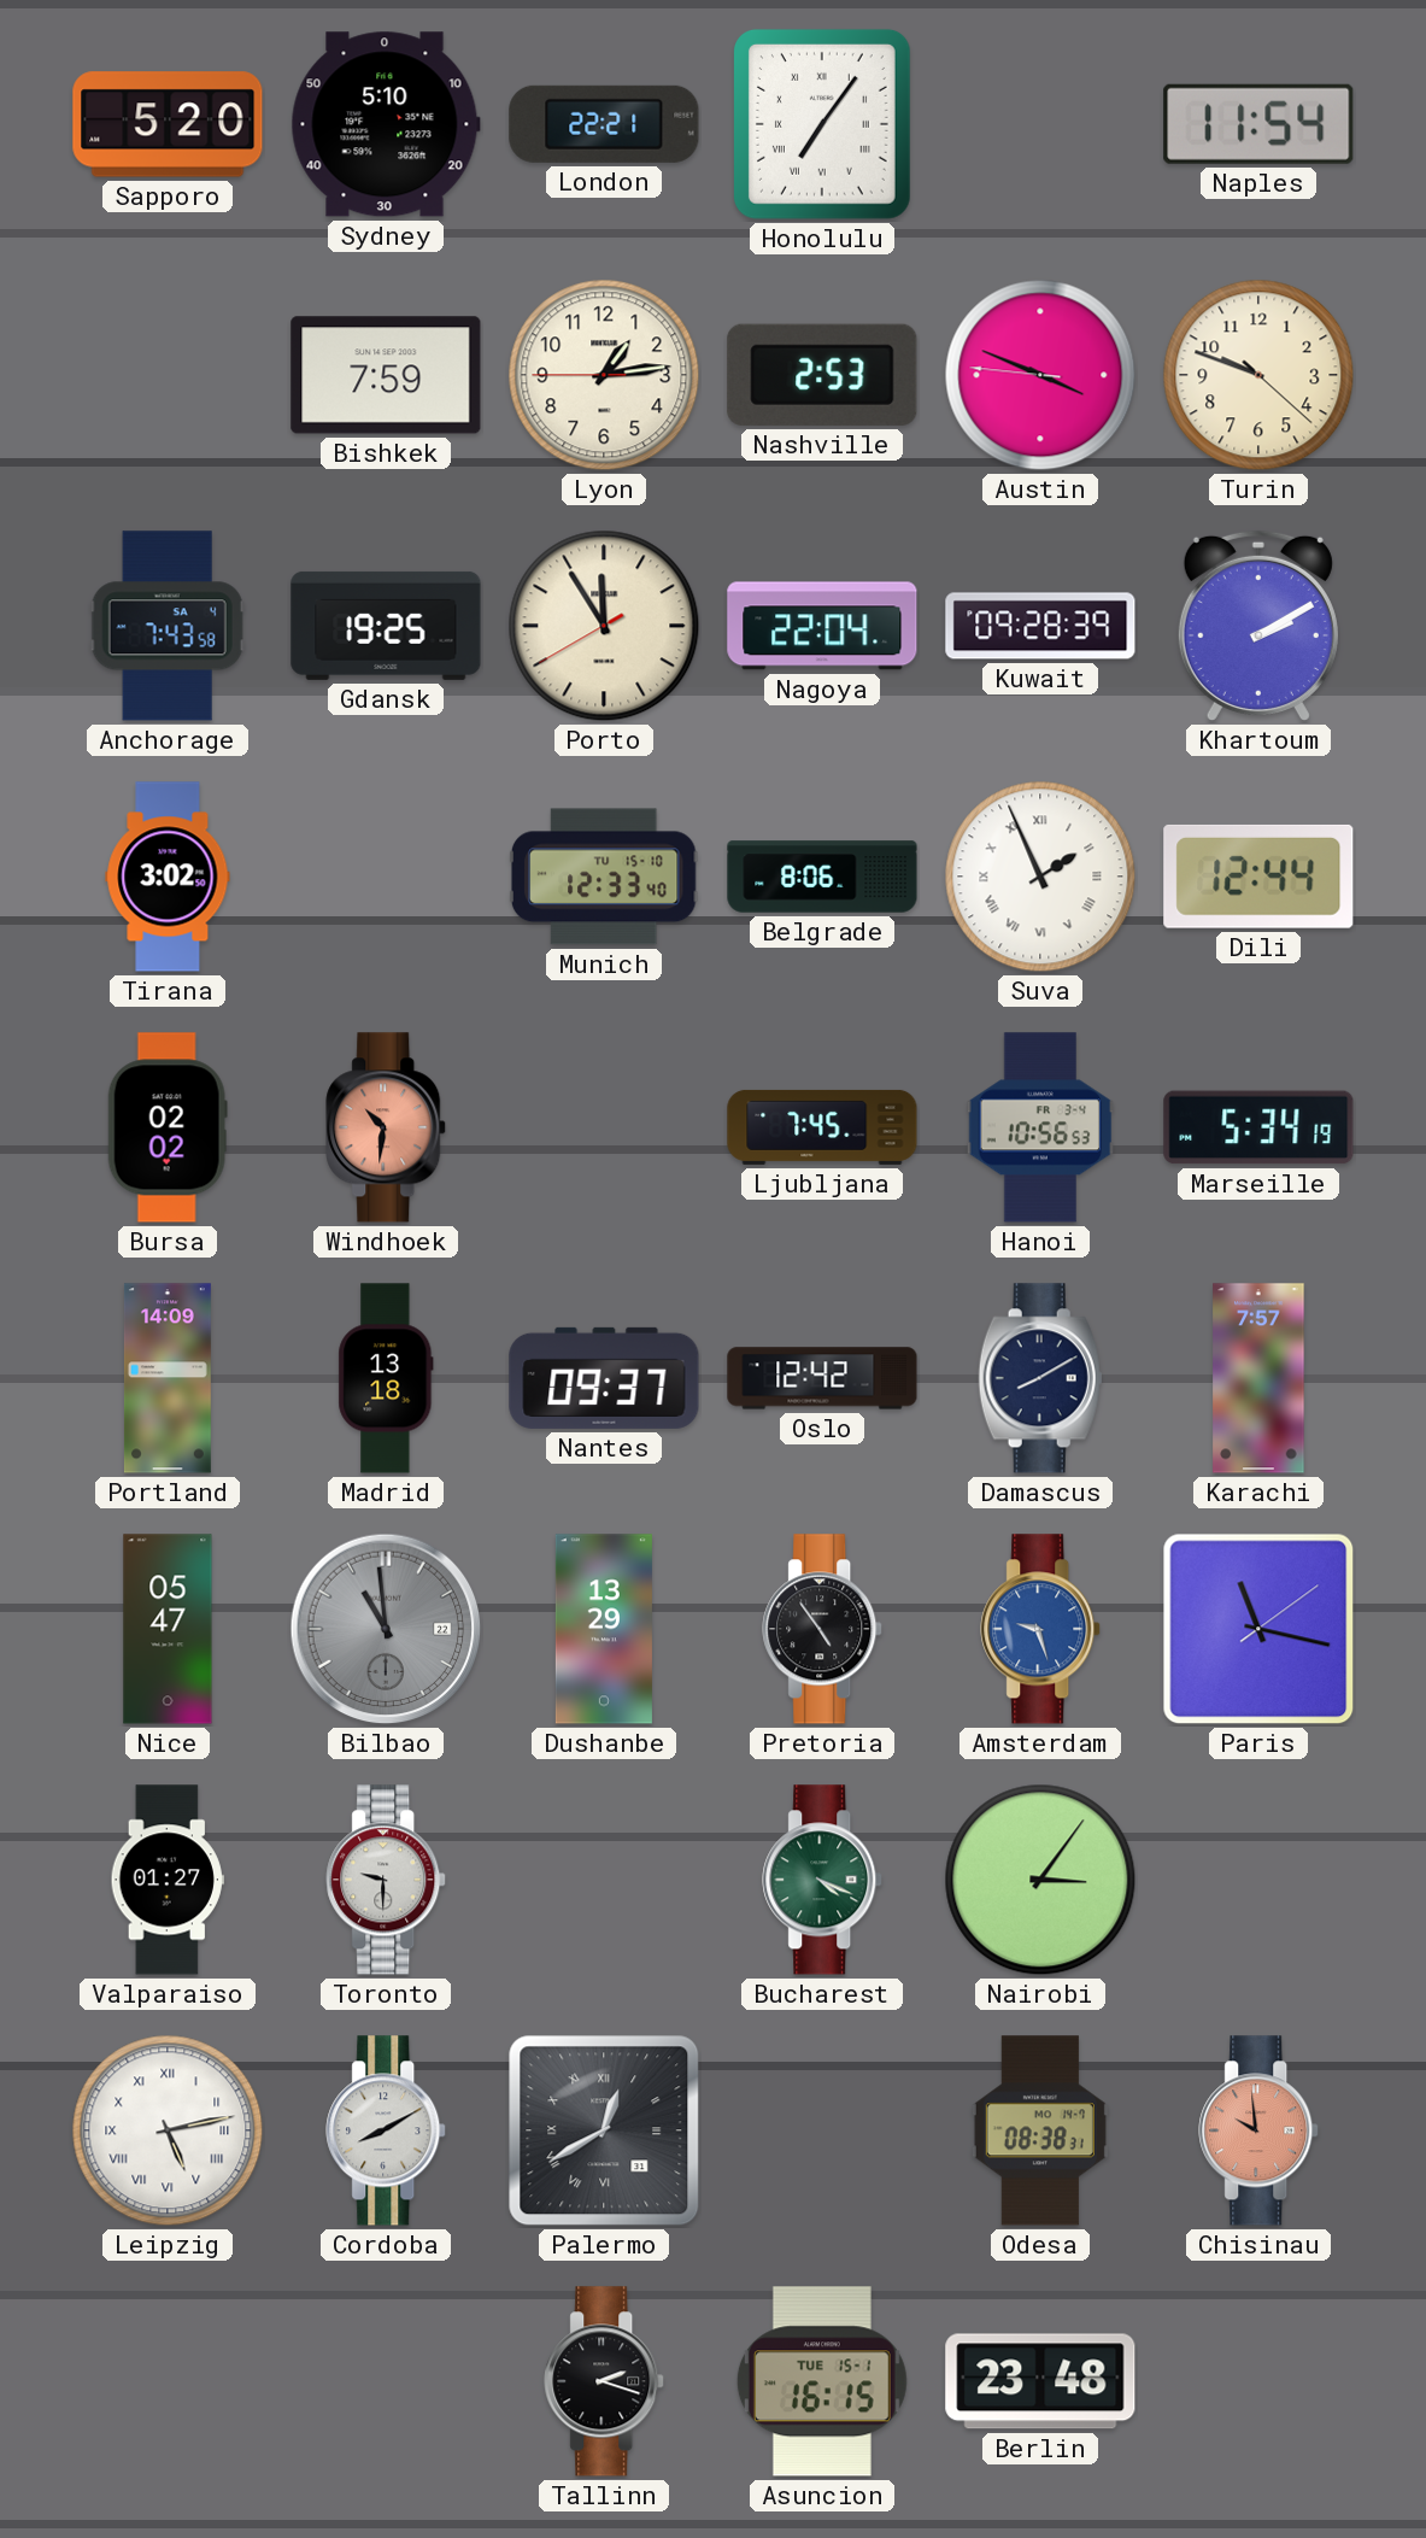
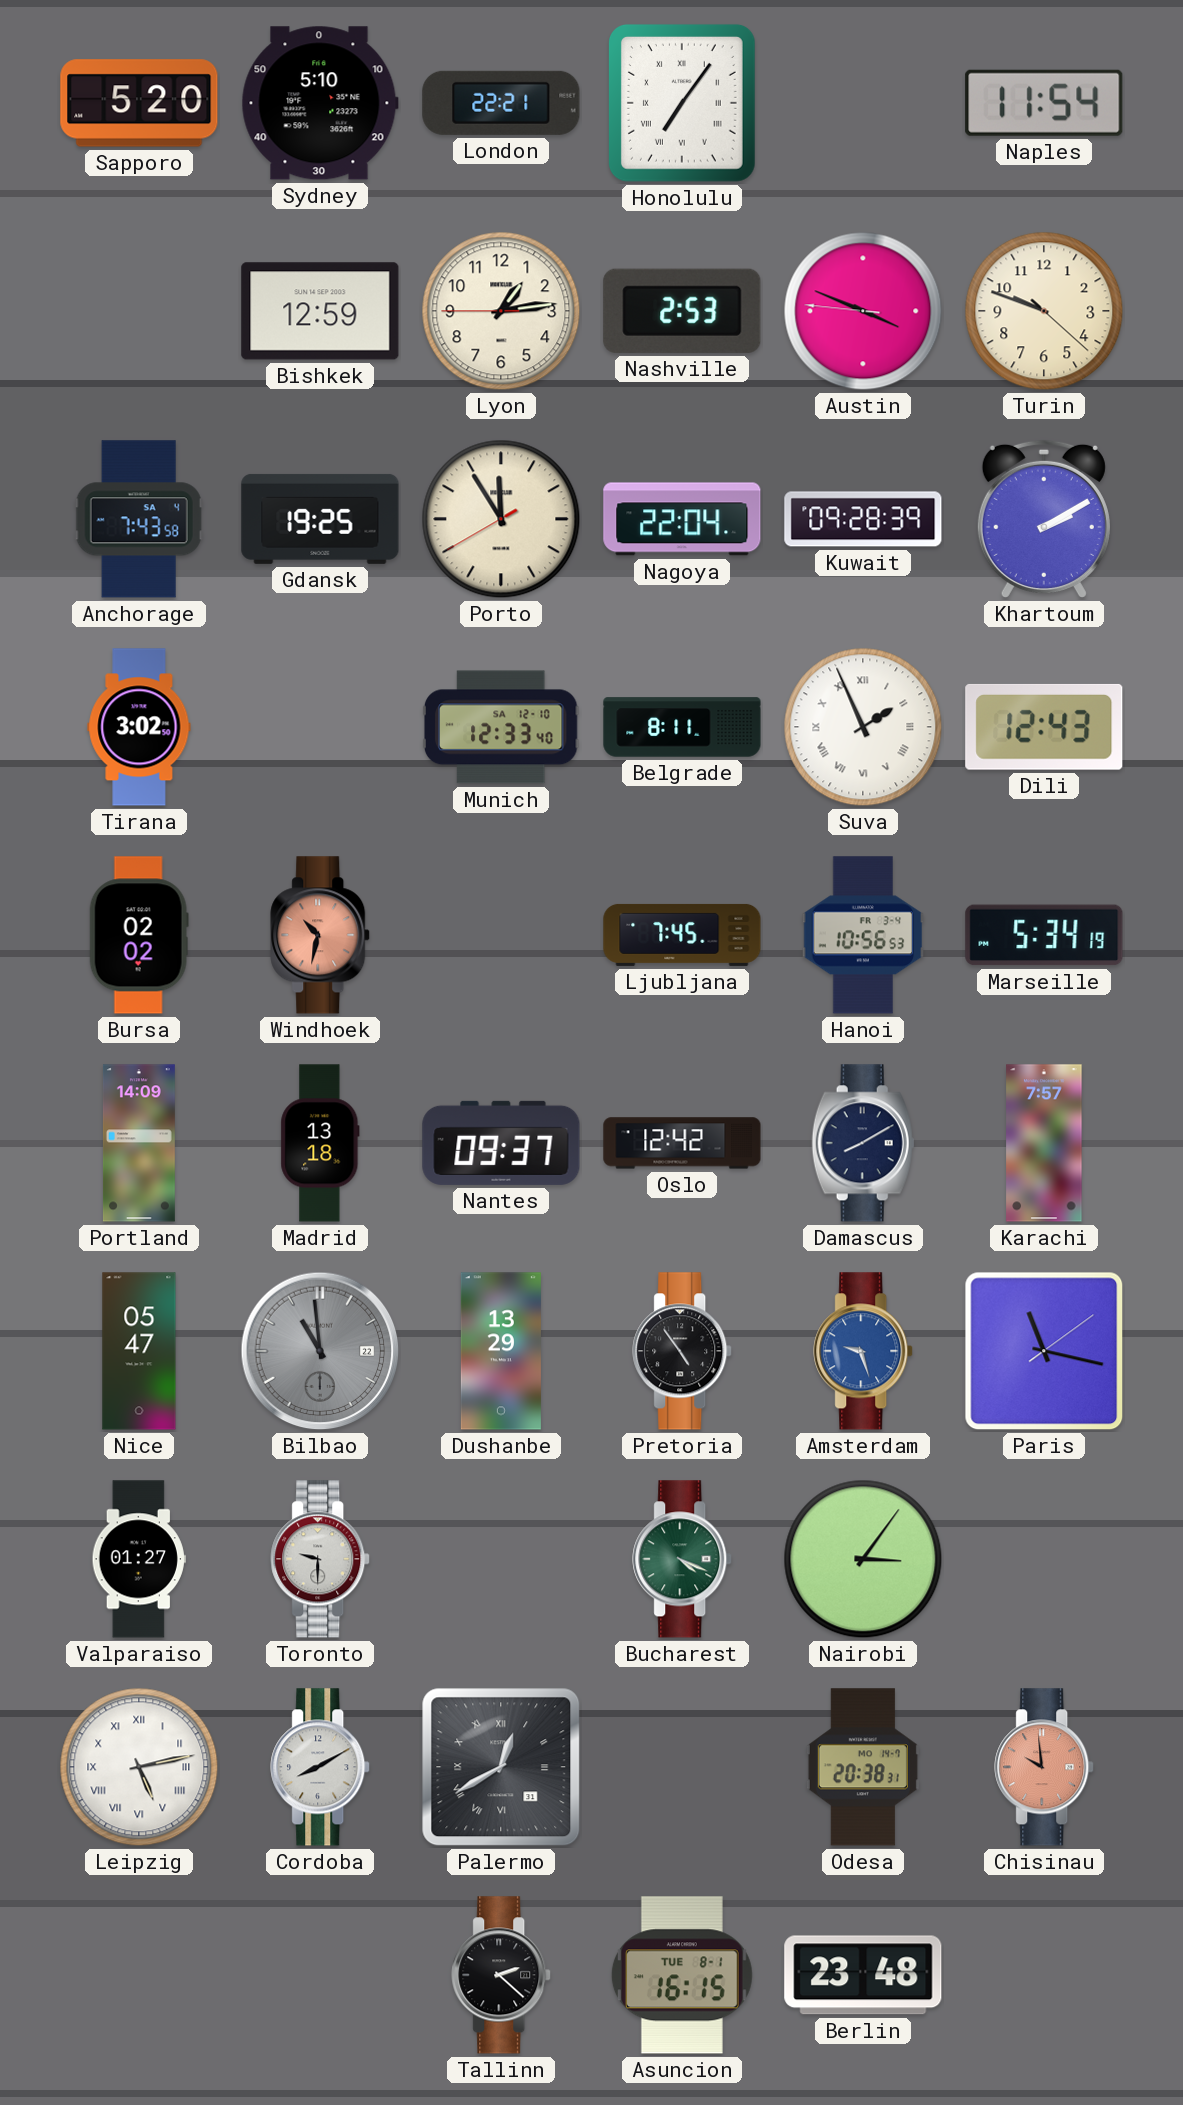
Bishkek: 7:59 -> 12:59 (320, 311)
Munich date: TU 15-10 -> SA 12-10 (501, 727)
Belgrade: 8:06 -> 8:11 (682, 727)
Dili: 12:44 -> 12:43 (1044, 727)
Windhoek: 10:31 -> 10:32 (321, 935)
Odesa: 08:38 -> 20:38 (863, 1767)
Tallinn: 2:18 -> 2:22 (502, 1975)
Asuncion date: TUE 15-1 -> TUE 8-1 (682, 1975)
